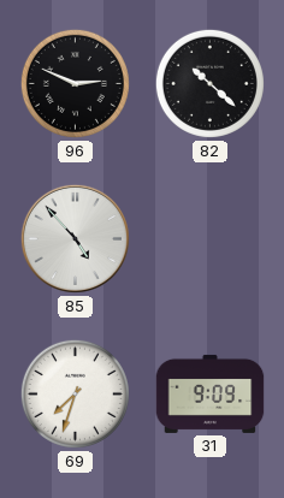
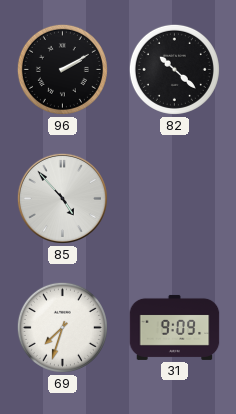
96: 2:49 -> 2:10 (62, 69)
